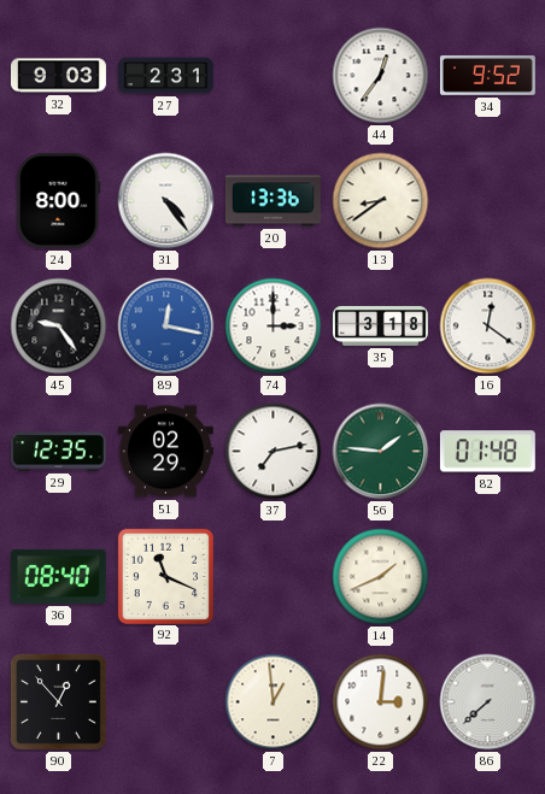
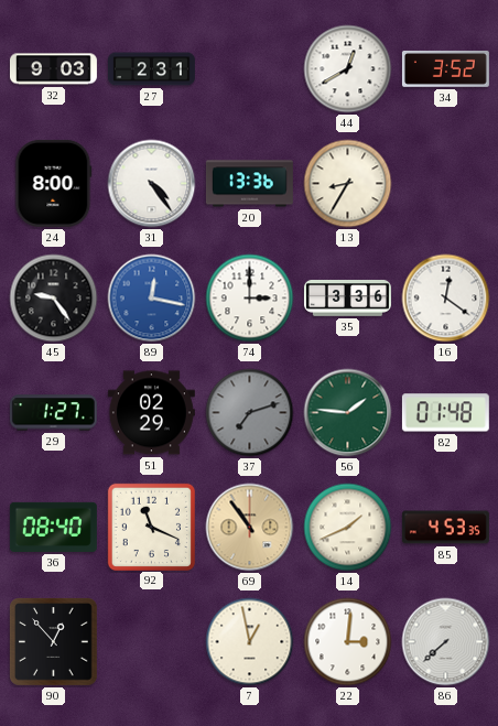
44: 12:36 -> 12:40 (348, 69)
34: 9:52 -> 3:52 (445, 68)
13: 8:39 -> 8:35 (348, 184)
35: 3:18 -> 3:36 (347, 299)
29: 12:35 -> 1:27 (53, 413)
37: 7:13 -> 7:12 (250, 413)
37 dial: white -> grey (250, 413)
69: none -> 10:54 (250, 528)
85: none -> 4:53 (445, 528)
7: 12:59 -> 12:58 (250, 642)
